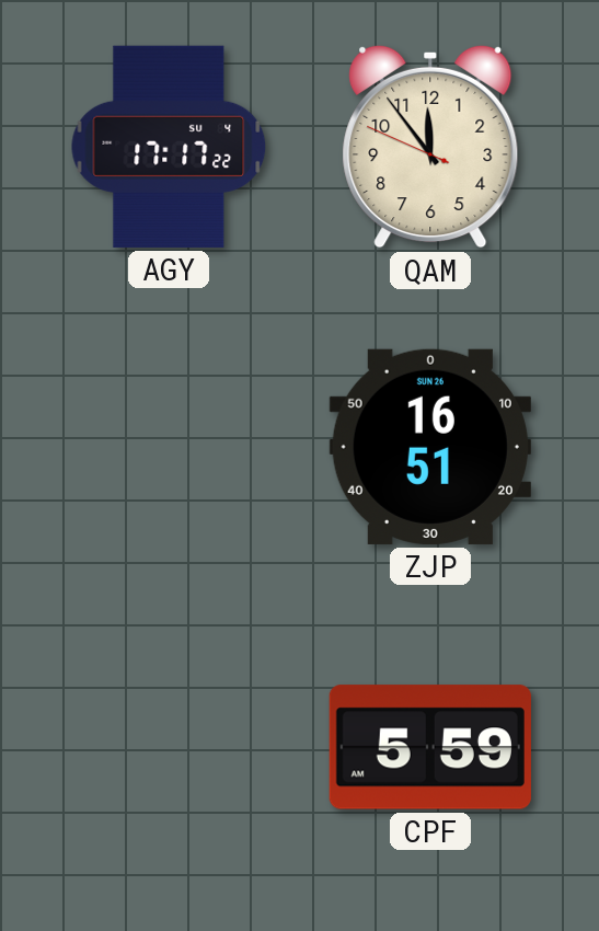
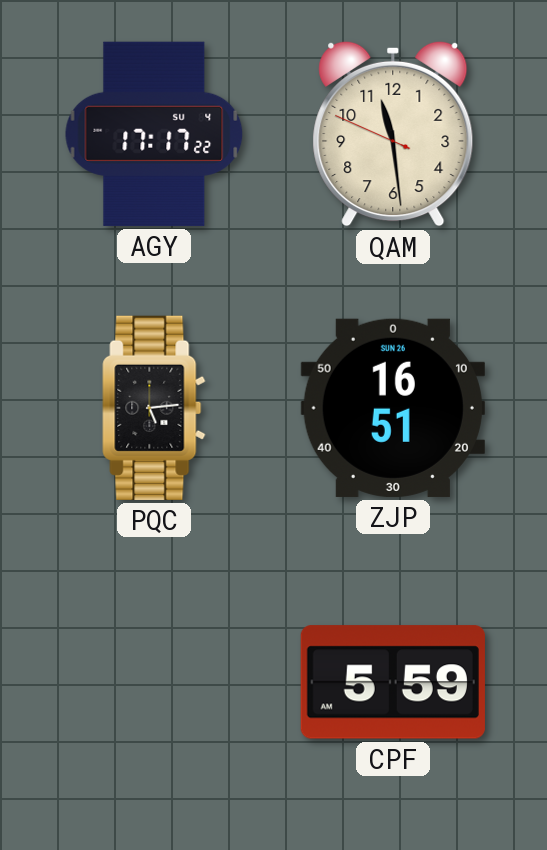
QAM: 11:53 -> 11:28 (393, 134)
PQC: none -> 5:14 (154, 408)
